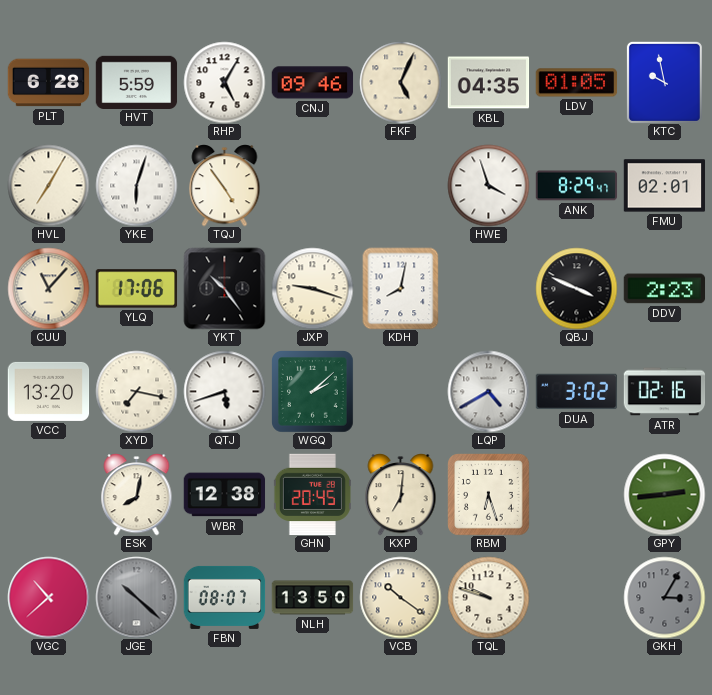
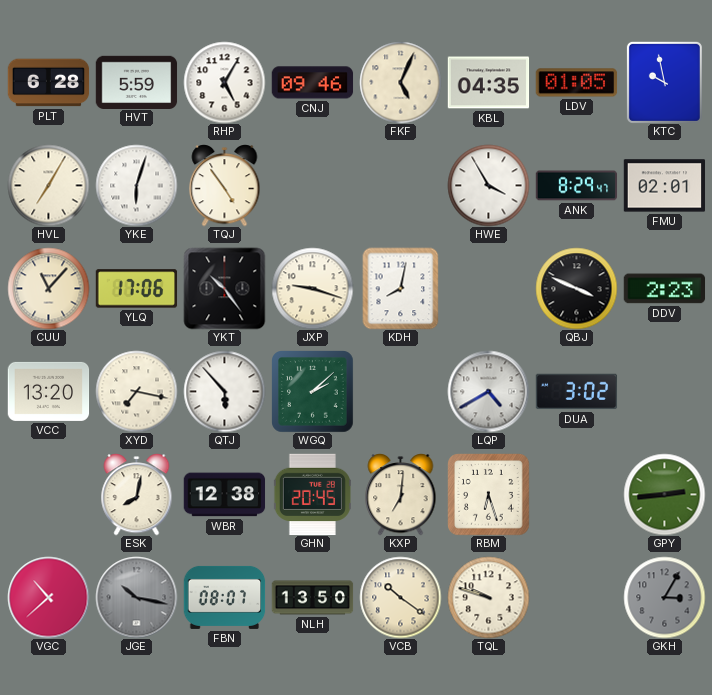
HWE: 3:57 -> 3:55 (488, 185)
QTJ: 5:42 -> 5:53 (224, 391)
ATR: 02:16 -> none (664, 392)
JGE: 10:22 -> 10:17 (136, 597)
